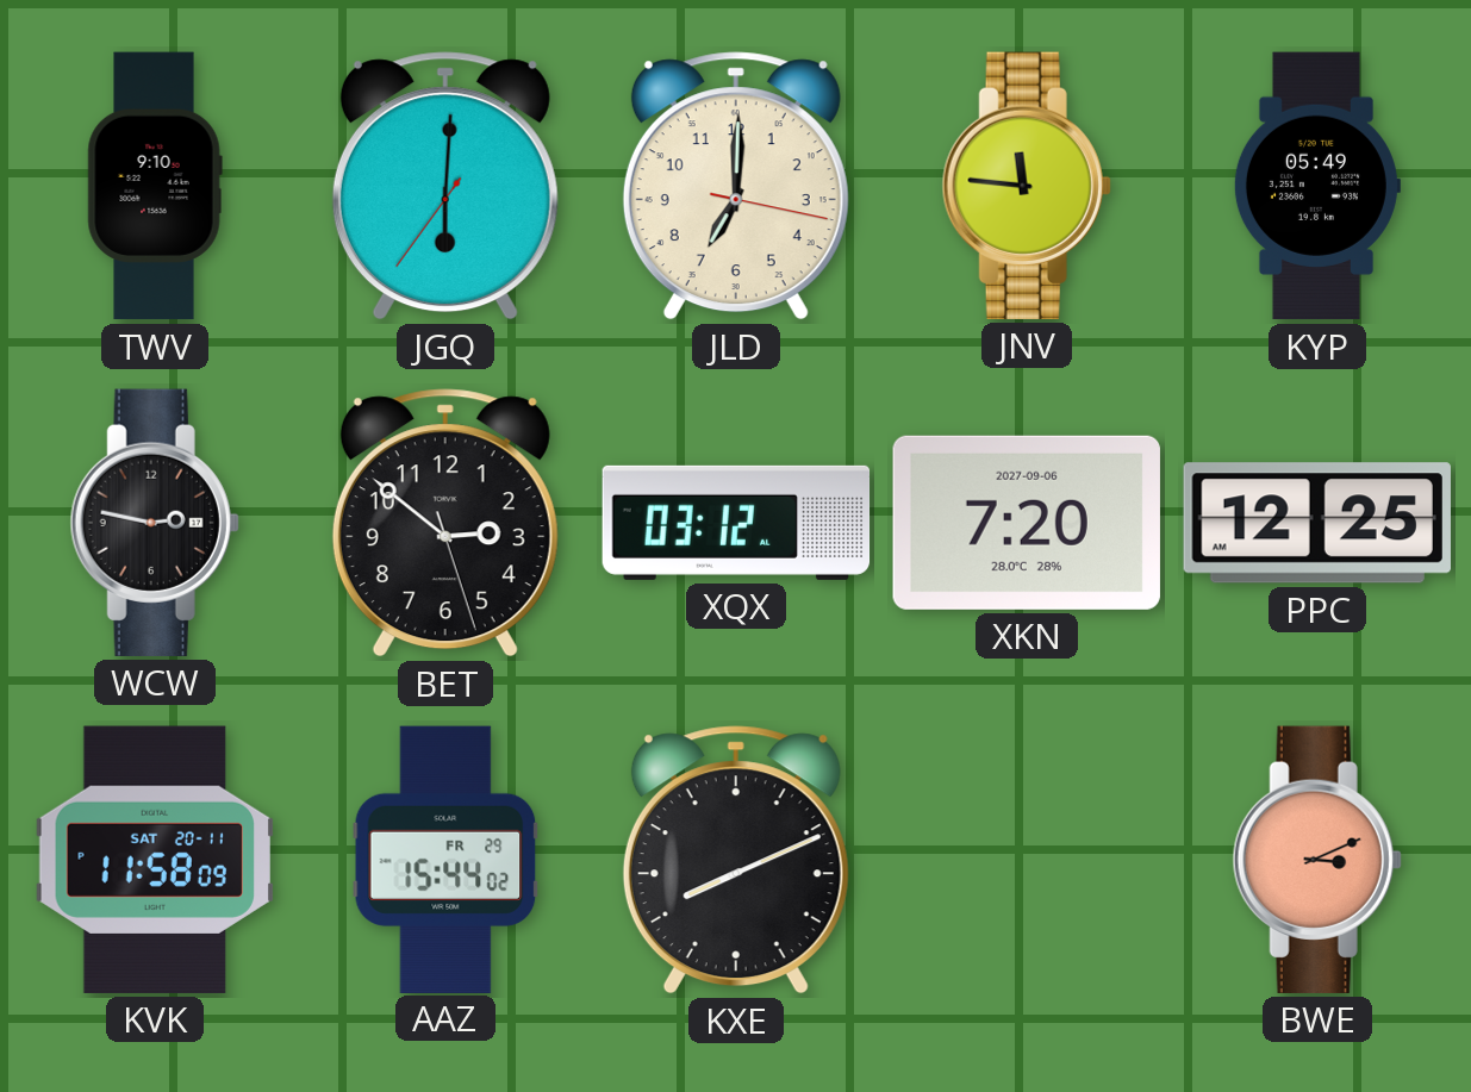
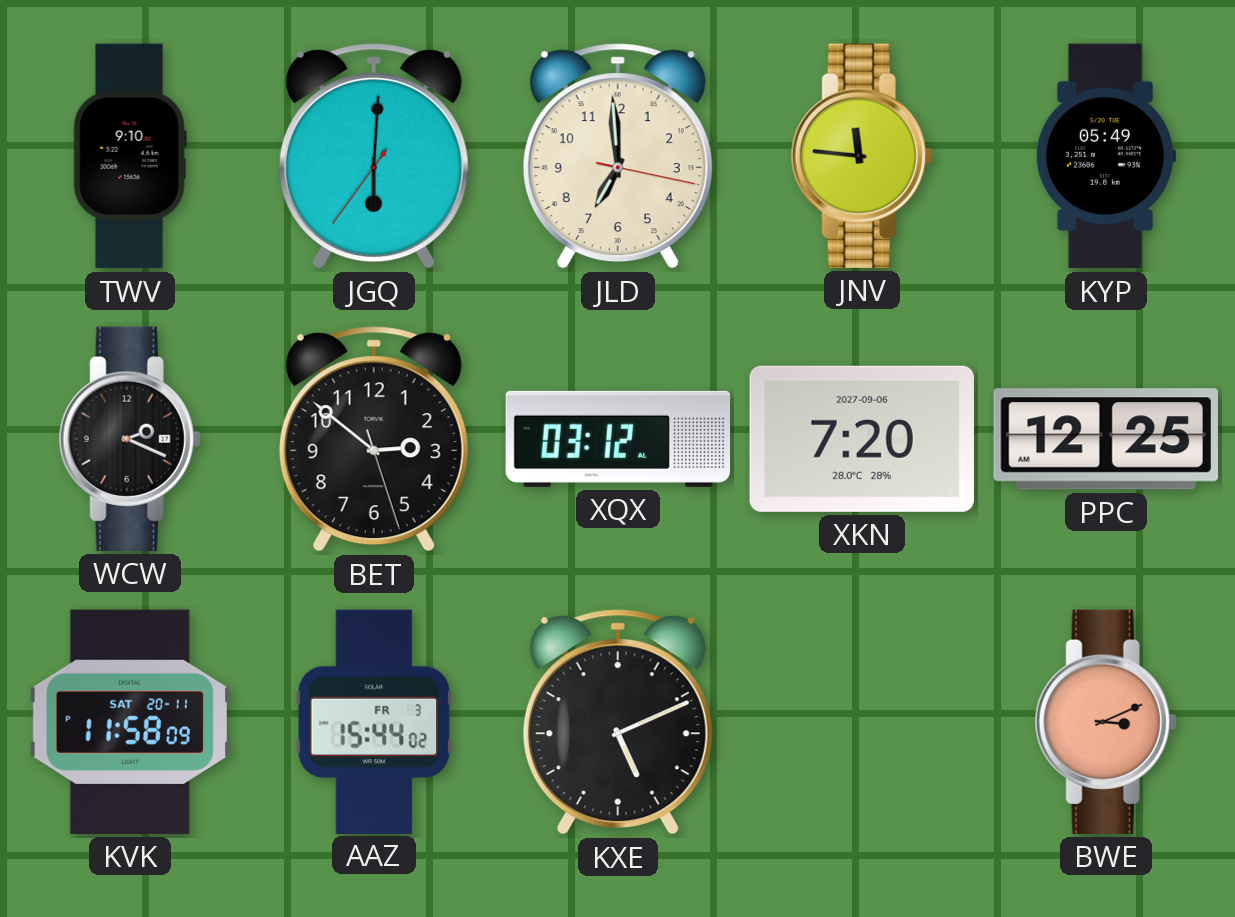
JLD: 7:00 -> 6:59 (618, 156)
WCW: 2:47 -> 2:19 (130, 439)
AAZ date: FR 29 -> FR 3 (374, 721)
KXE: 8:11 -> 5:11 (618, 722)
